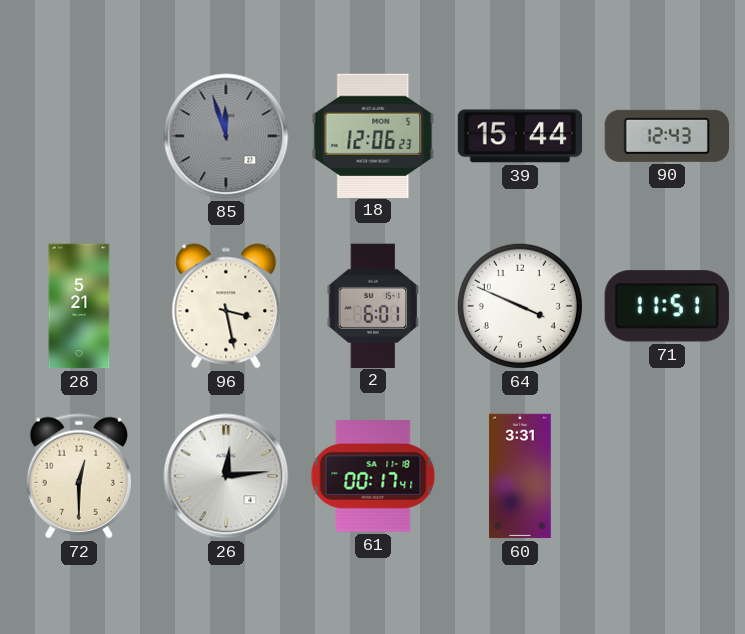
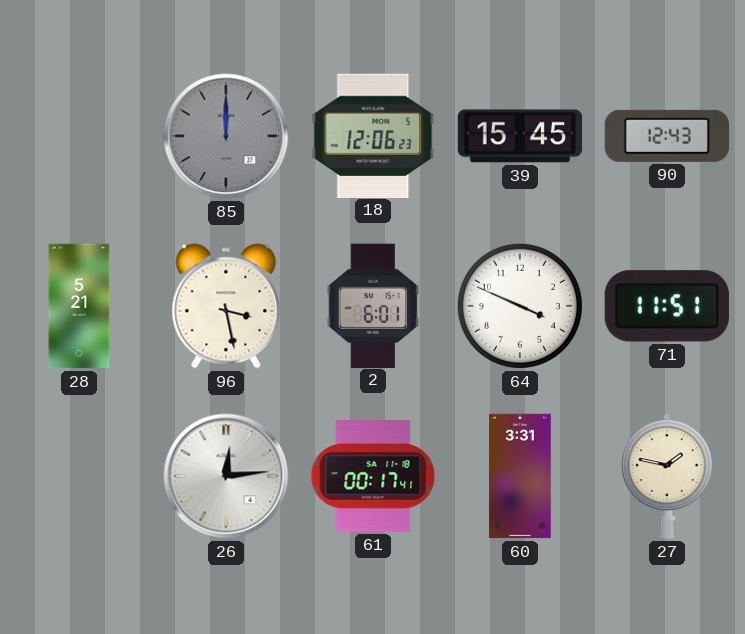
85: 11:57 -> 12:00 (226, 136)
39: 15:44 -> 15:45 (520, 136)
72: 12:30 -> none (79, 476)
27: none -> 1:47 (667, 476)
